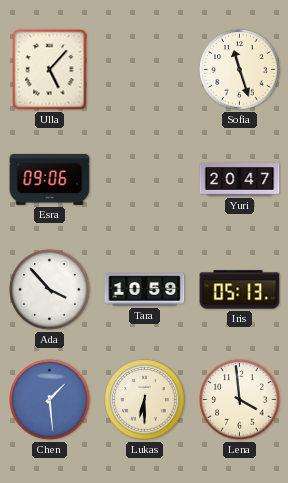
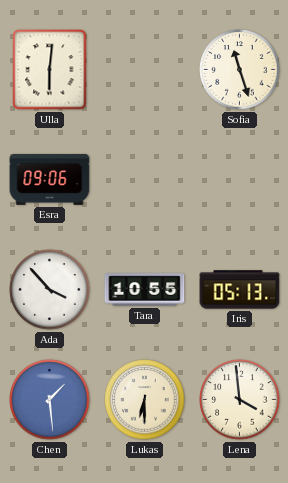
Ulla: 5:07 -> 6:01 (50, 70)
Yuri: 20:47 -> none (240, 180)
Tara: 10:59 -> 10:55 (145, 290)
